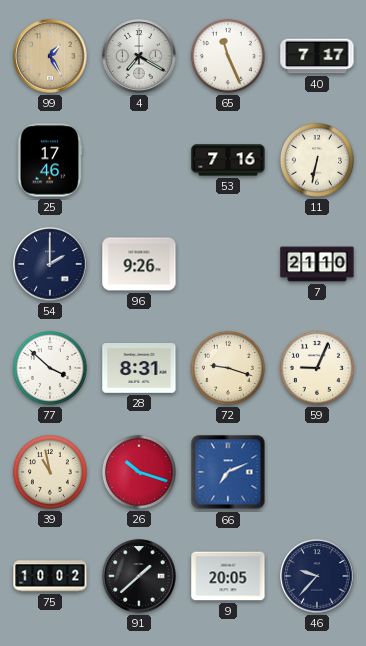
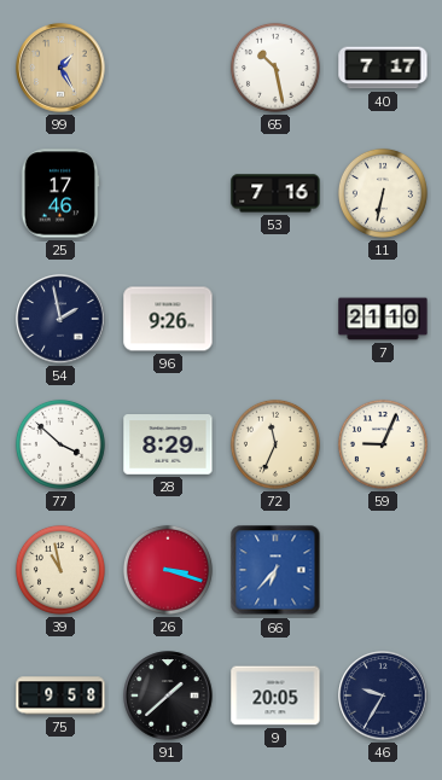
4: 7:20 -> none (139, 56)
65: 11:26 -> 10:28 (275, 68)
54: 2:00 -> 1:58 (60, 319)
28: 8:31 -> 8:29 (168, 446)
72: 9:18 -> 11:34 (275, 444)
26: 10:18 -> 3:18 (168, 570)
66: 7:11 -> 6:37 (275, 570)
75: 10:02 -> 9:58 (60, 695)
46: 9:37 -> 9:35 (383, 695)
